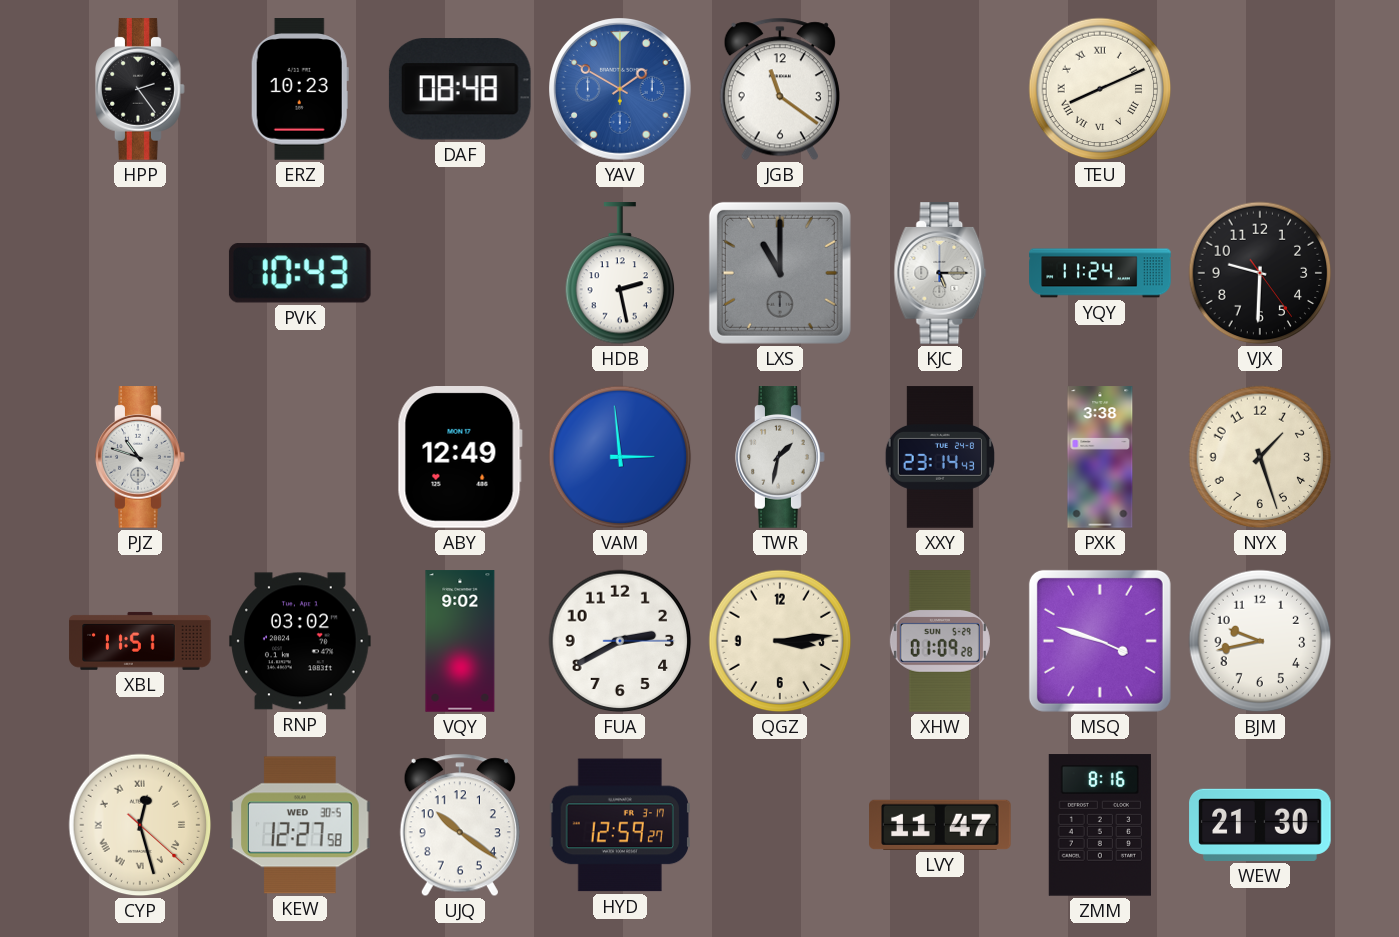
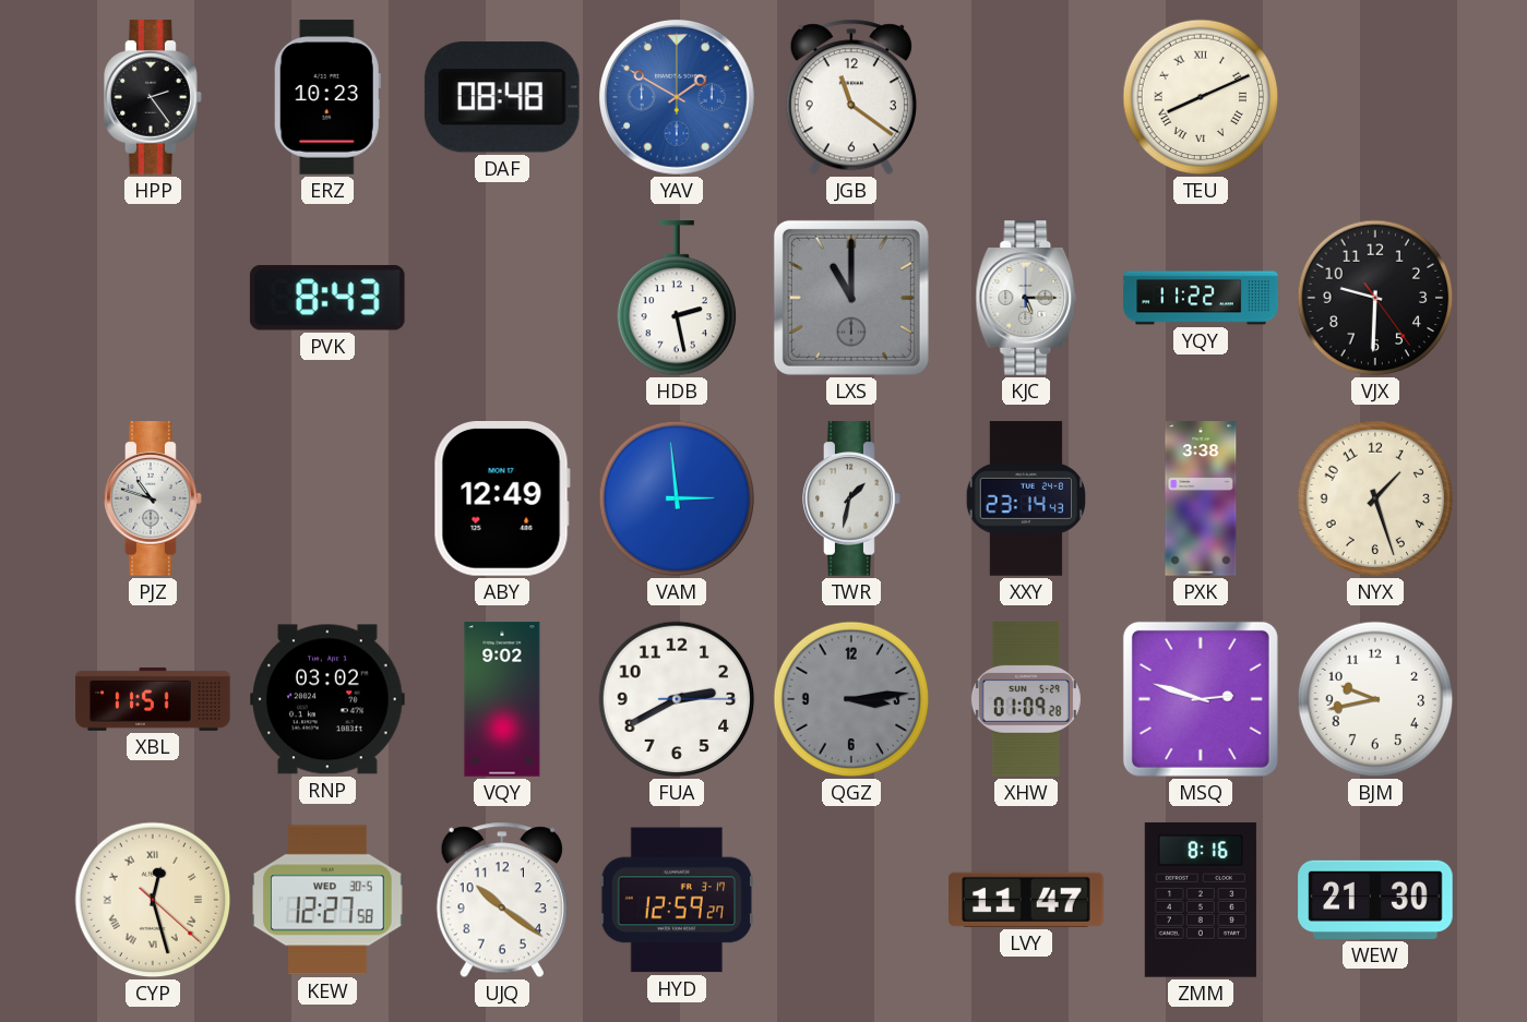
PVK: 10:43 -> 8:43 (327, 298)
YQY: 11:24 -> 11:22 (1201, 298)
QGZ dial: cream -> grey (851, 699)
MSQ: 3:48 -> 2:48 (1201, 699)
